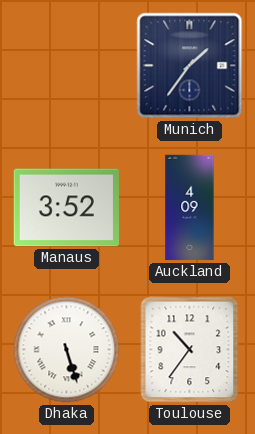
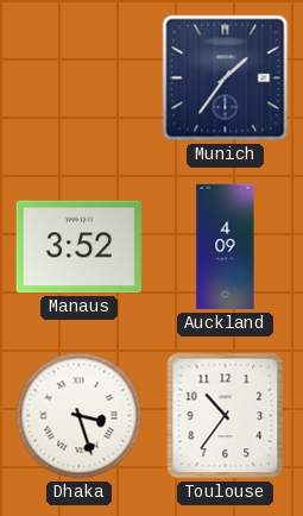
Dhaka: 5:27 -> 3:27 (80, 416)
